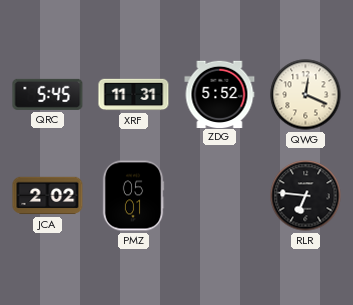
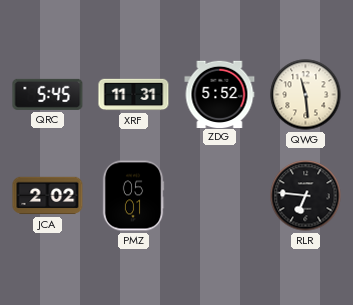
QWG: 12:19 -> 11:29 (306, 95)
